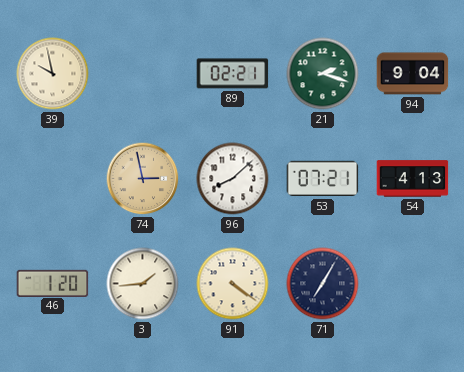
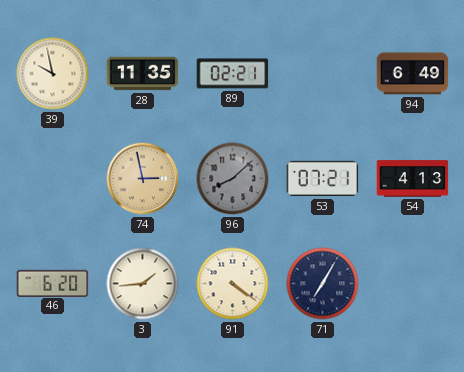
28: none -> 11:35 (143, 74)
21: 2:18 -> none (323, 74)
94: 9:04 -> 6:49 (413, 74)
96 dial: white -> grey (233, 179)
46: 1:20 -> 6:20 (53, 283)
